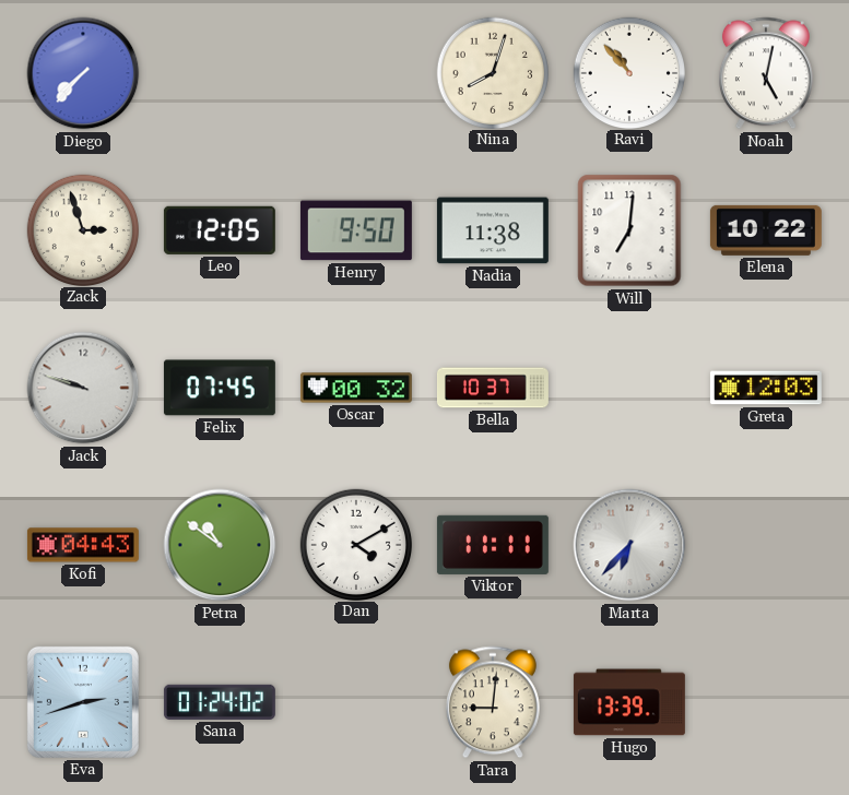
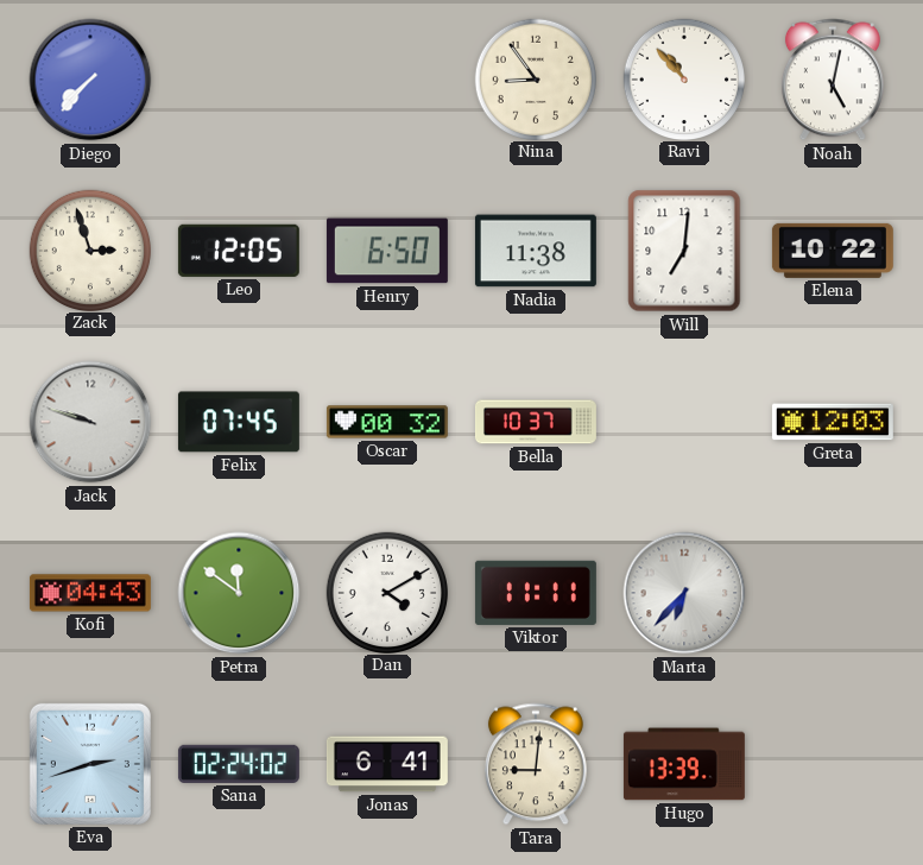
Nina: 8:03 -> 8:54 (535, 78)
Henry: 9:50 -> 6:50 (387, 251)
Petra: 10:51 -> 11:51 (239, 593)
Sana: 01:24 -> 02:24 (239, 764)
Jonas: none -> 6:41 (387, 764)
